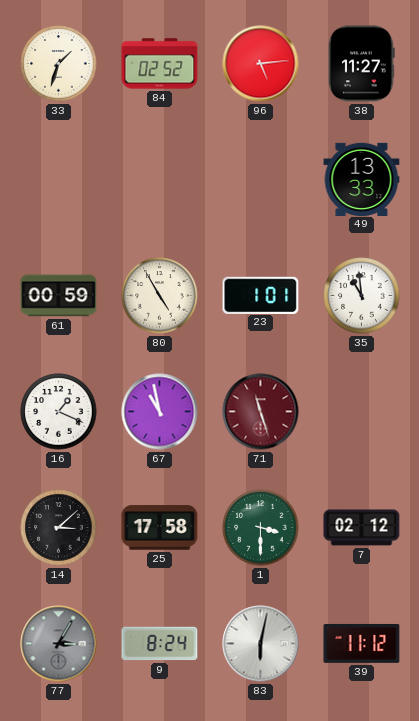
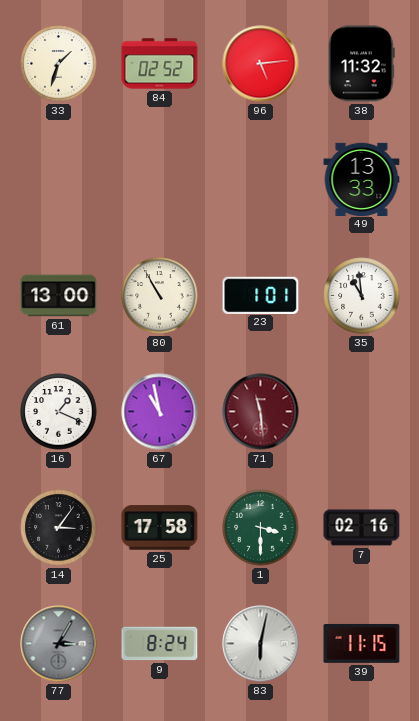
38: 11:27 -> 11:32 (362, 64)
61: 00:59 -> 13:00 (59, 296)
80: 4:55 -> 10:55 (160, 296)
71: 11:27 -> 11:29 (261, 412)
14: 3:08 -> 3:06 (59, 528)
7: 02:12 -> 02:16 (362, 528)
39: 11:12 -> 11:15 (362, 643)
